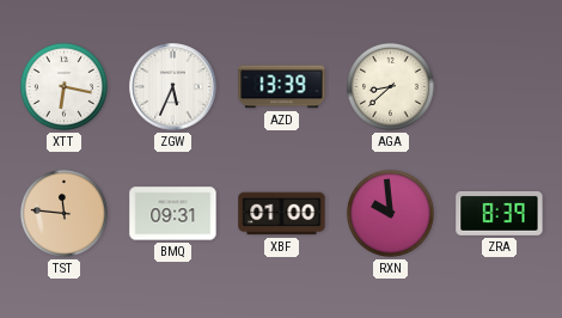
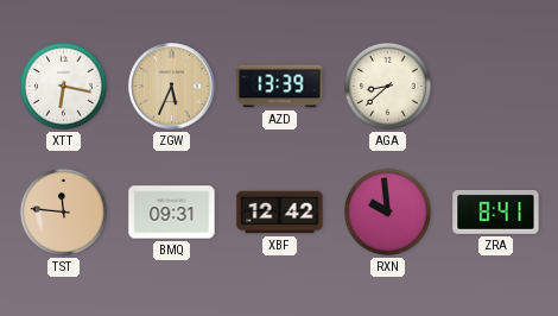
ZGW dial: white -> champagne (172, 87)
XBF: 01:00 -> 12:42 (280, 213)
ZRA: 8:39 -> 8:41 (496, 213)
